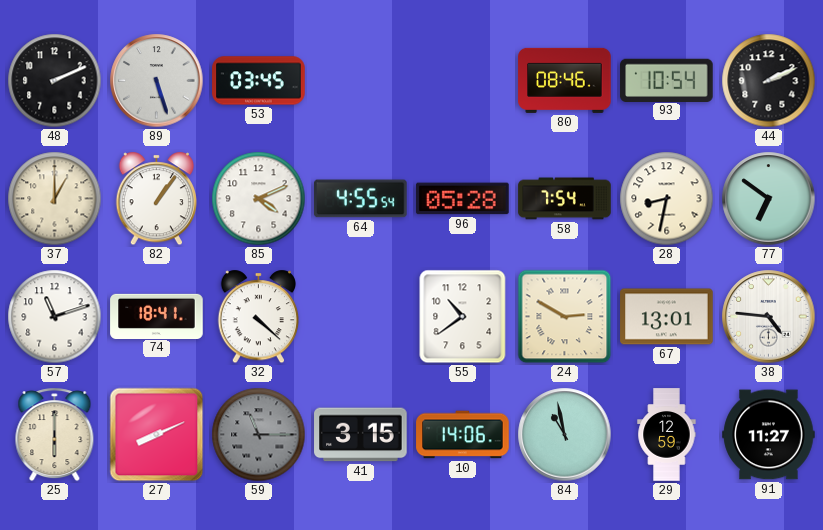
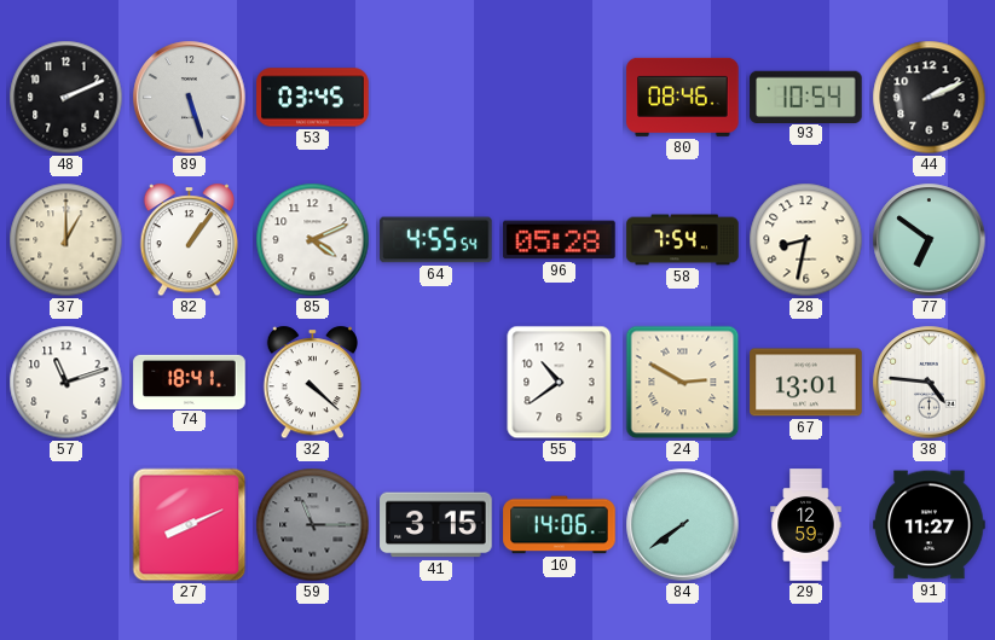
25: 6:00 -> none (55, 435)
84: 10:58 -> 7:39 (683, 525)
